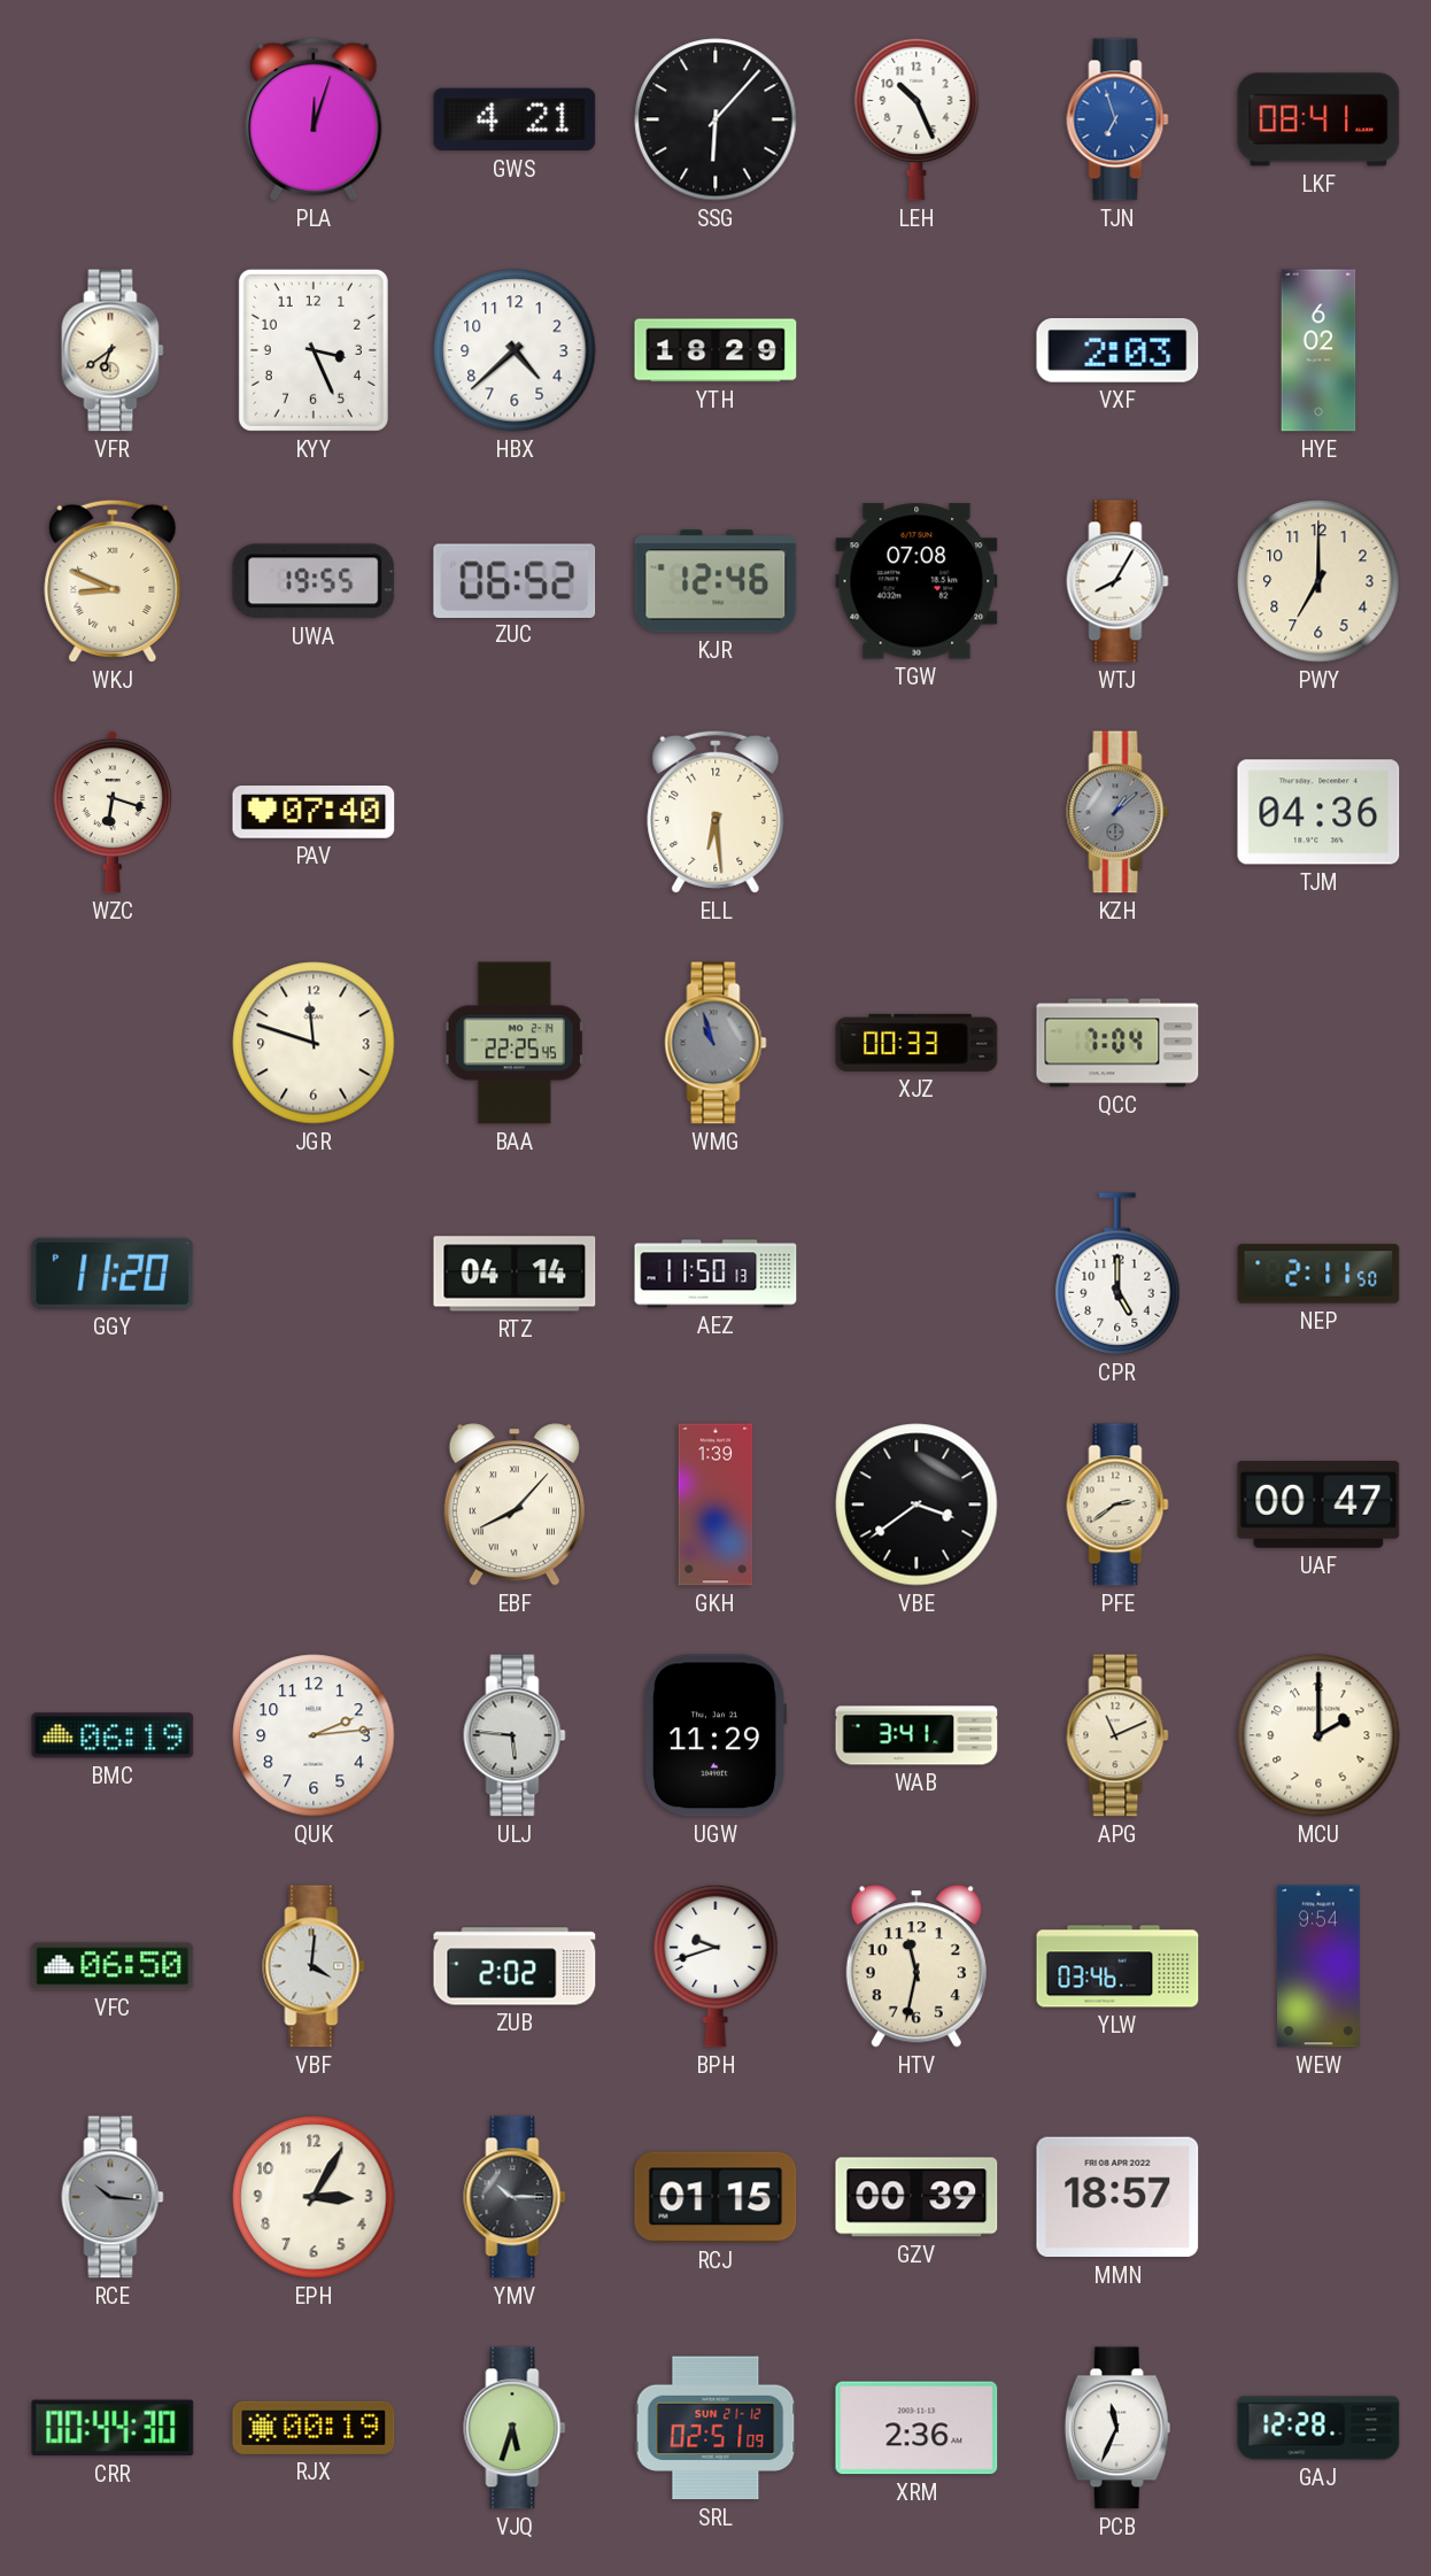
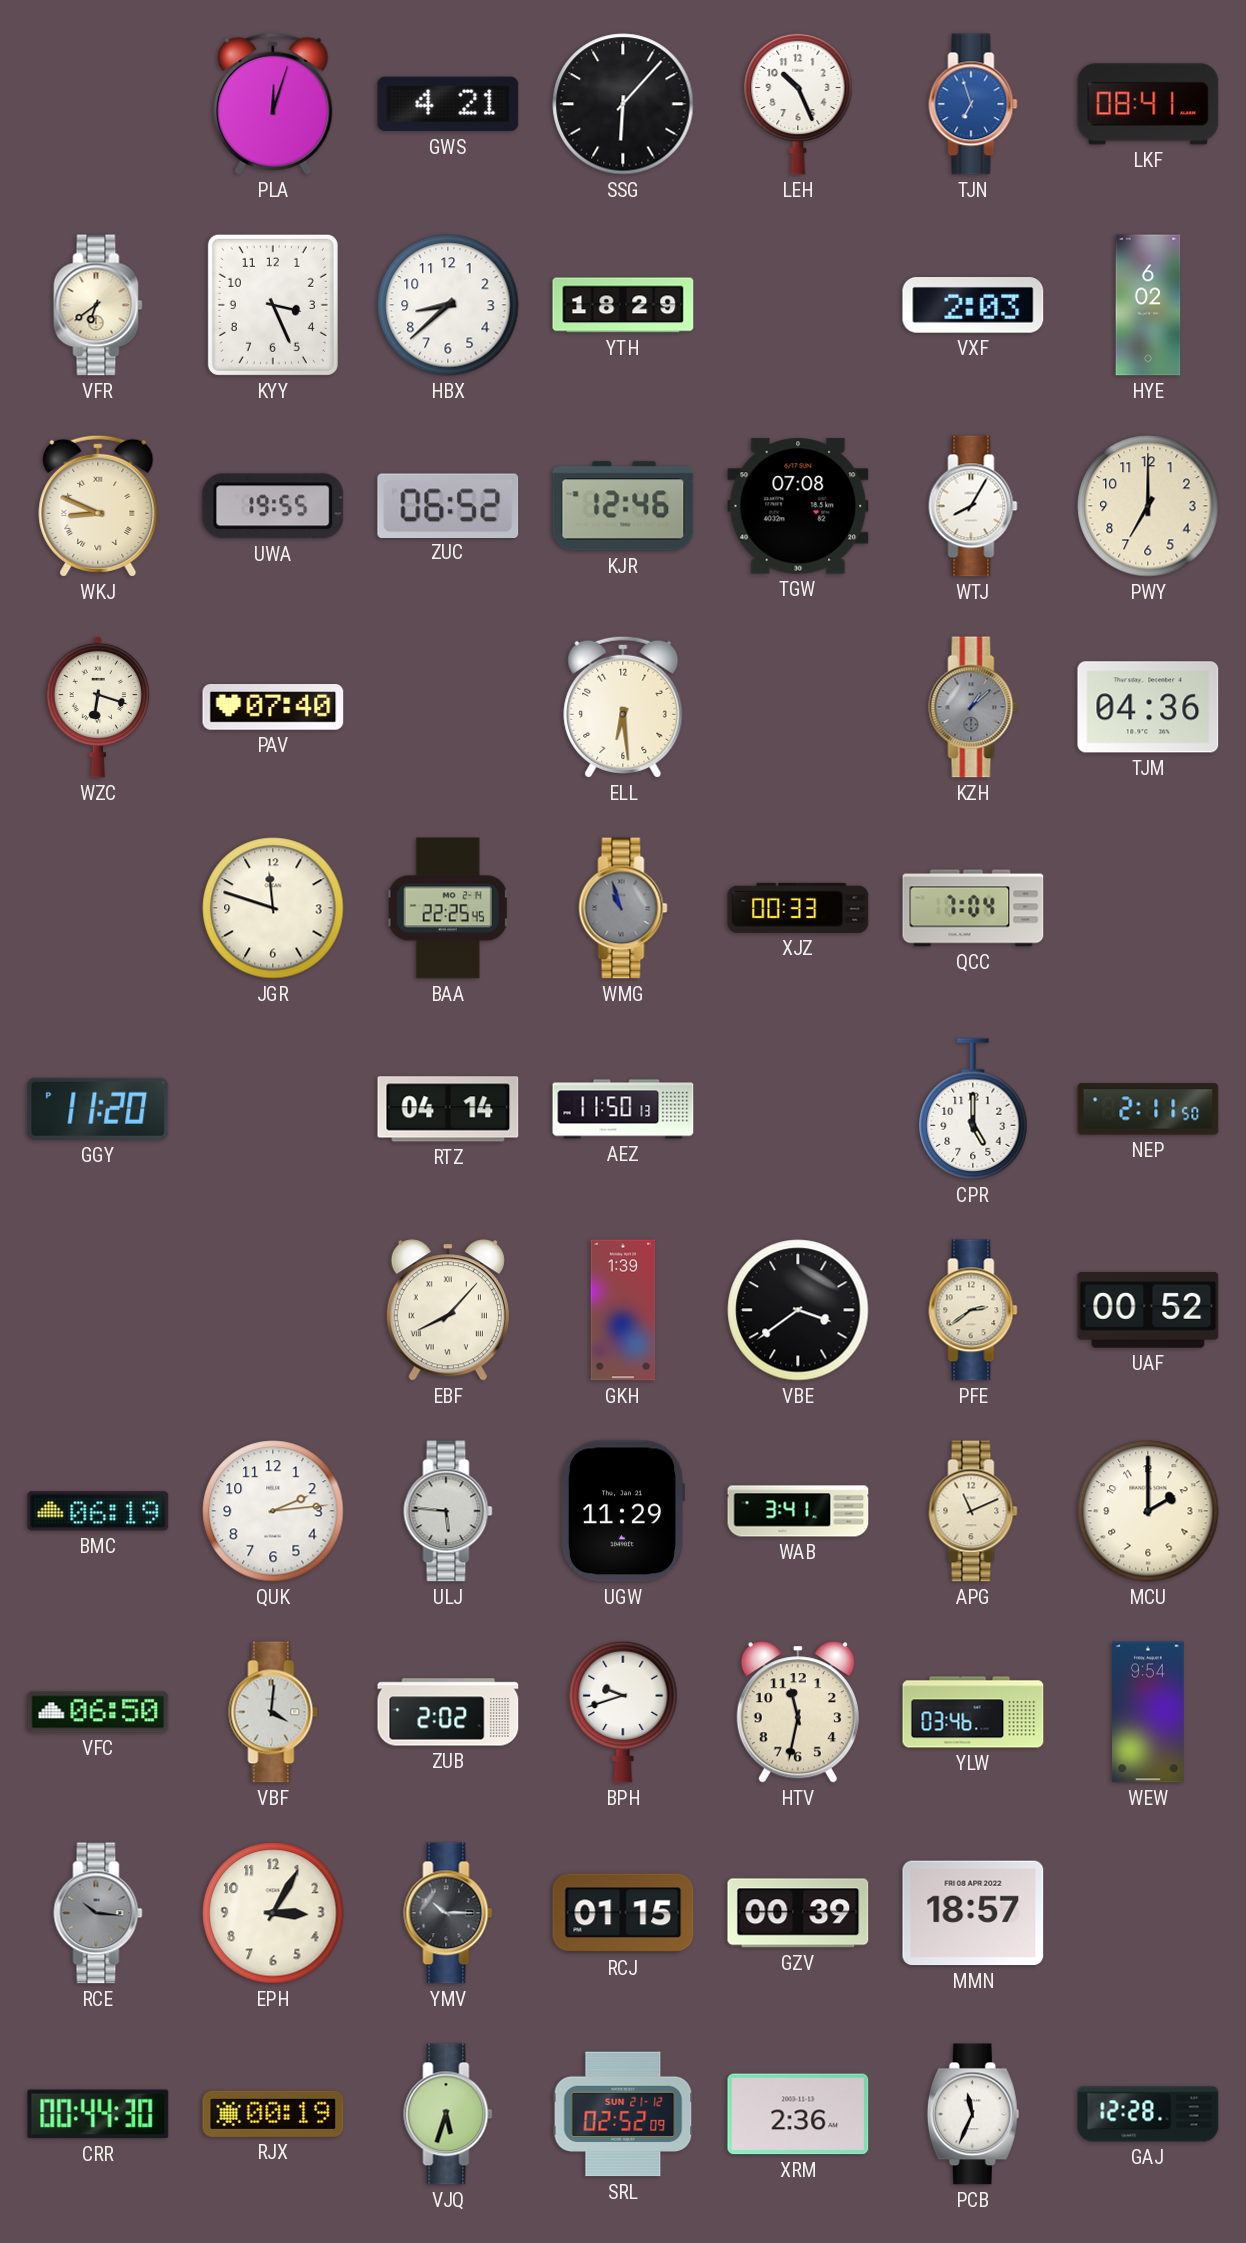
HBX: 4:38 -> 8:38 (448, 305)
UAF: 00:47 -> 00:52 (1148, 1311)
SRL: 02:51 -> 02:52 (623, 2114)
